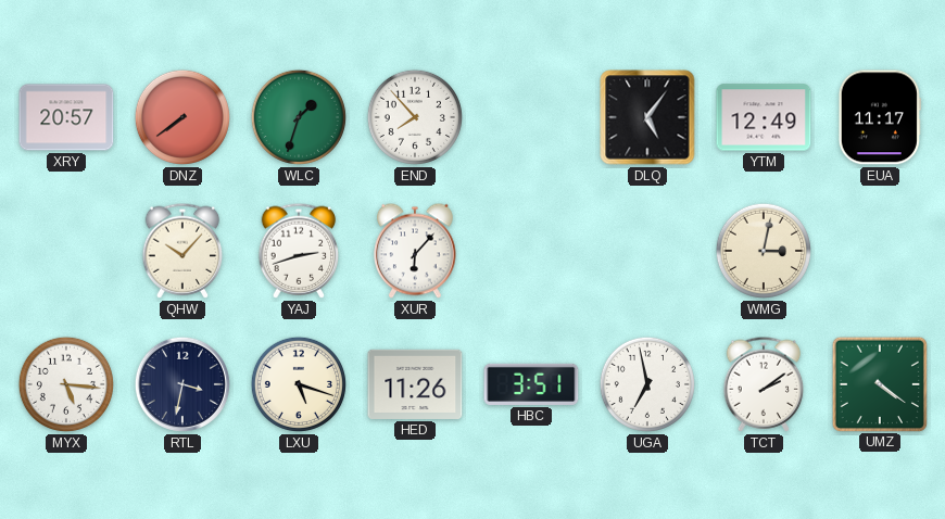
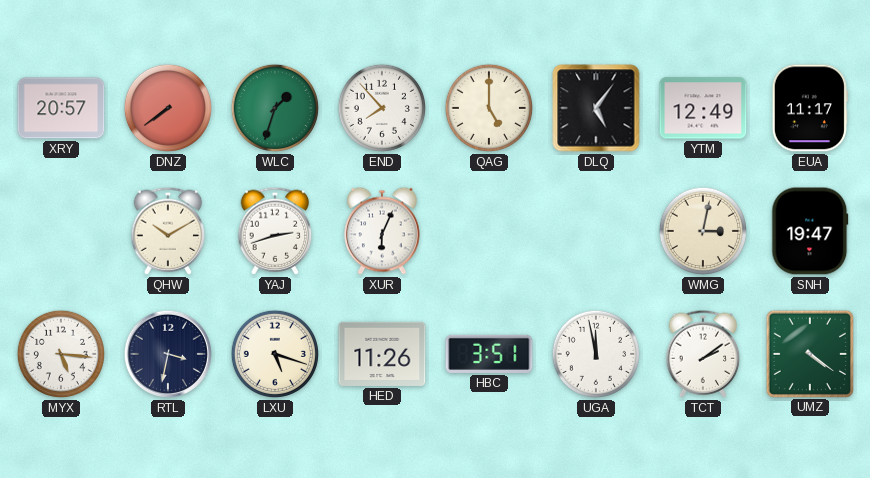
QAG: none -> 5:00 (489, 108)
QHW: 10:07 -> 10:10 (168, 231)
XUR: 6:07 -> 6:04 (382, 231)
SNH: none -> 19:47 (810, 231)
UGA: 6:58 -> 11:58 (596, 354)
